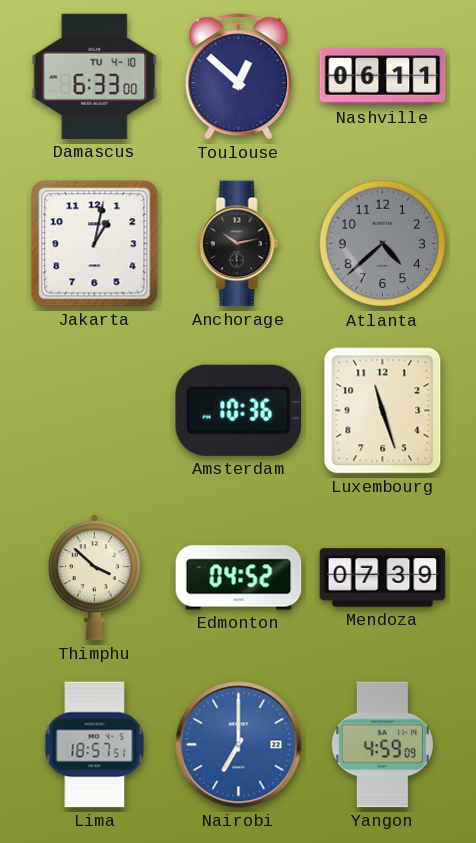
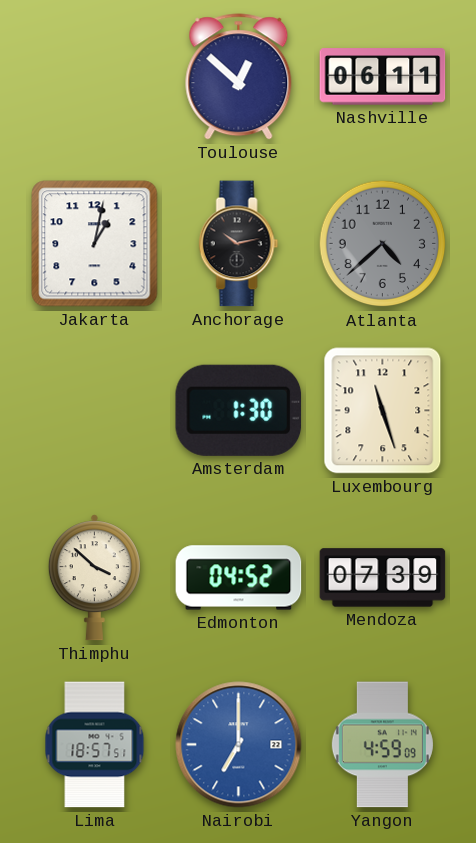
Damascus: 6:33 -> none (95, 76)
Amsterdam: 10:36 -> 1:30 (238, 410)
